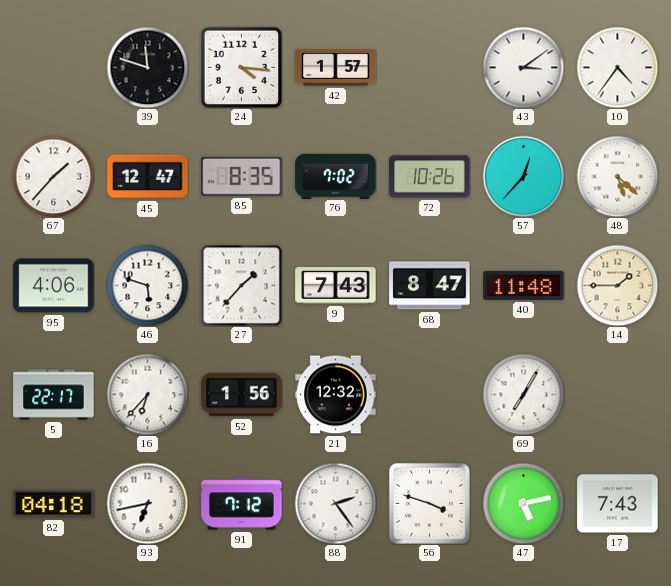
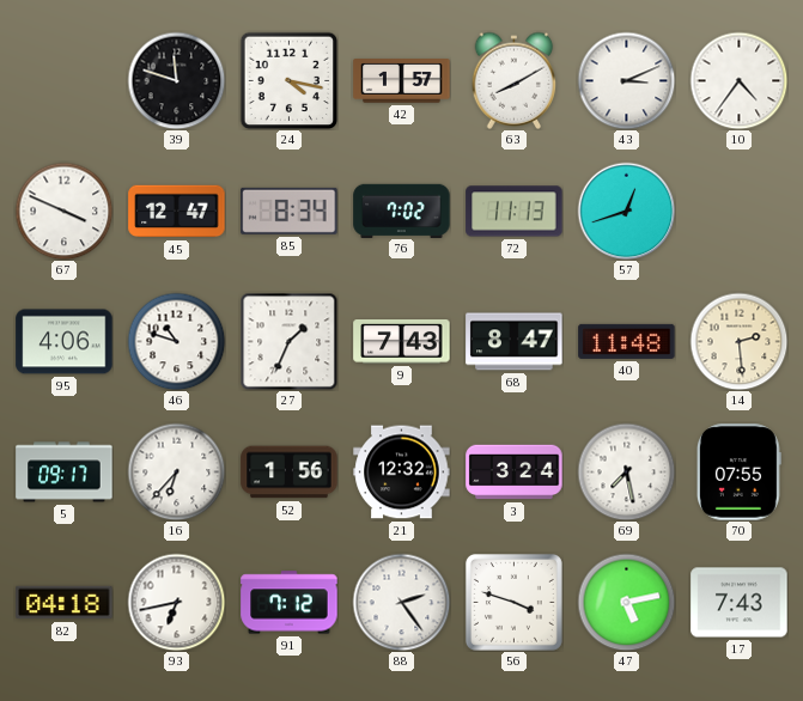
24: 4:16 -> 4:17 (288, 80)
63: none -> 8:10 (515, 80)
43: 3:09 -> 3:11 (626, 80)
67: 1:37 -> 3:49 (63, 211)
85: 8:35 -> 8:34 (290, 211)
72: 10:26 -> 11:13 (515, 212)
57: 12:37 -> 12:42 (626, 211)
48: 5:22 -> none (617, 176)
46: 5:48 -> 10:48 (176, 341)
27: 1:37 -> 1:34 (288, 341)
14: 1:45 -> 2:29 (738, 341)
5: 22:17 -> 09:17 (65, 473)
3: none -> 3:24 (515, 473)
69: 7:05 -> 7:28 (626, 471)
70: none -> 07:55 (738, 473)
